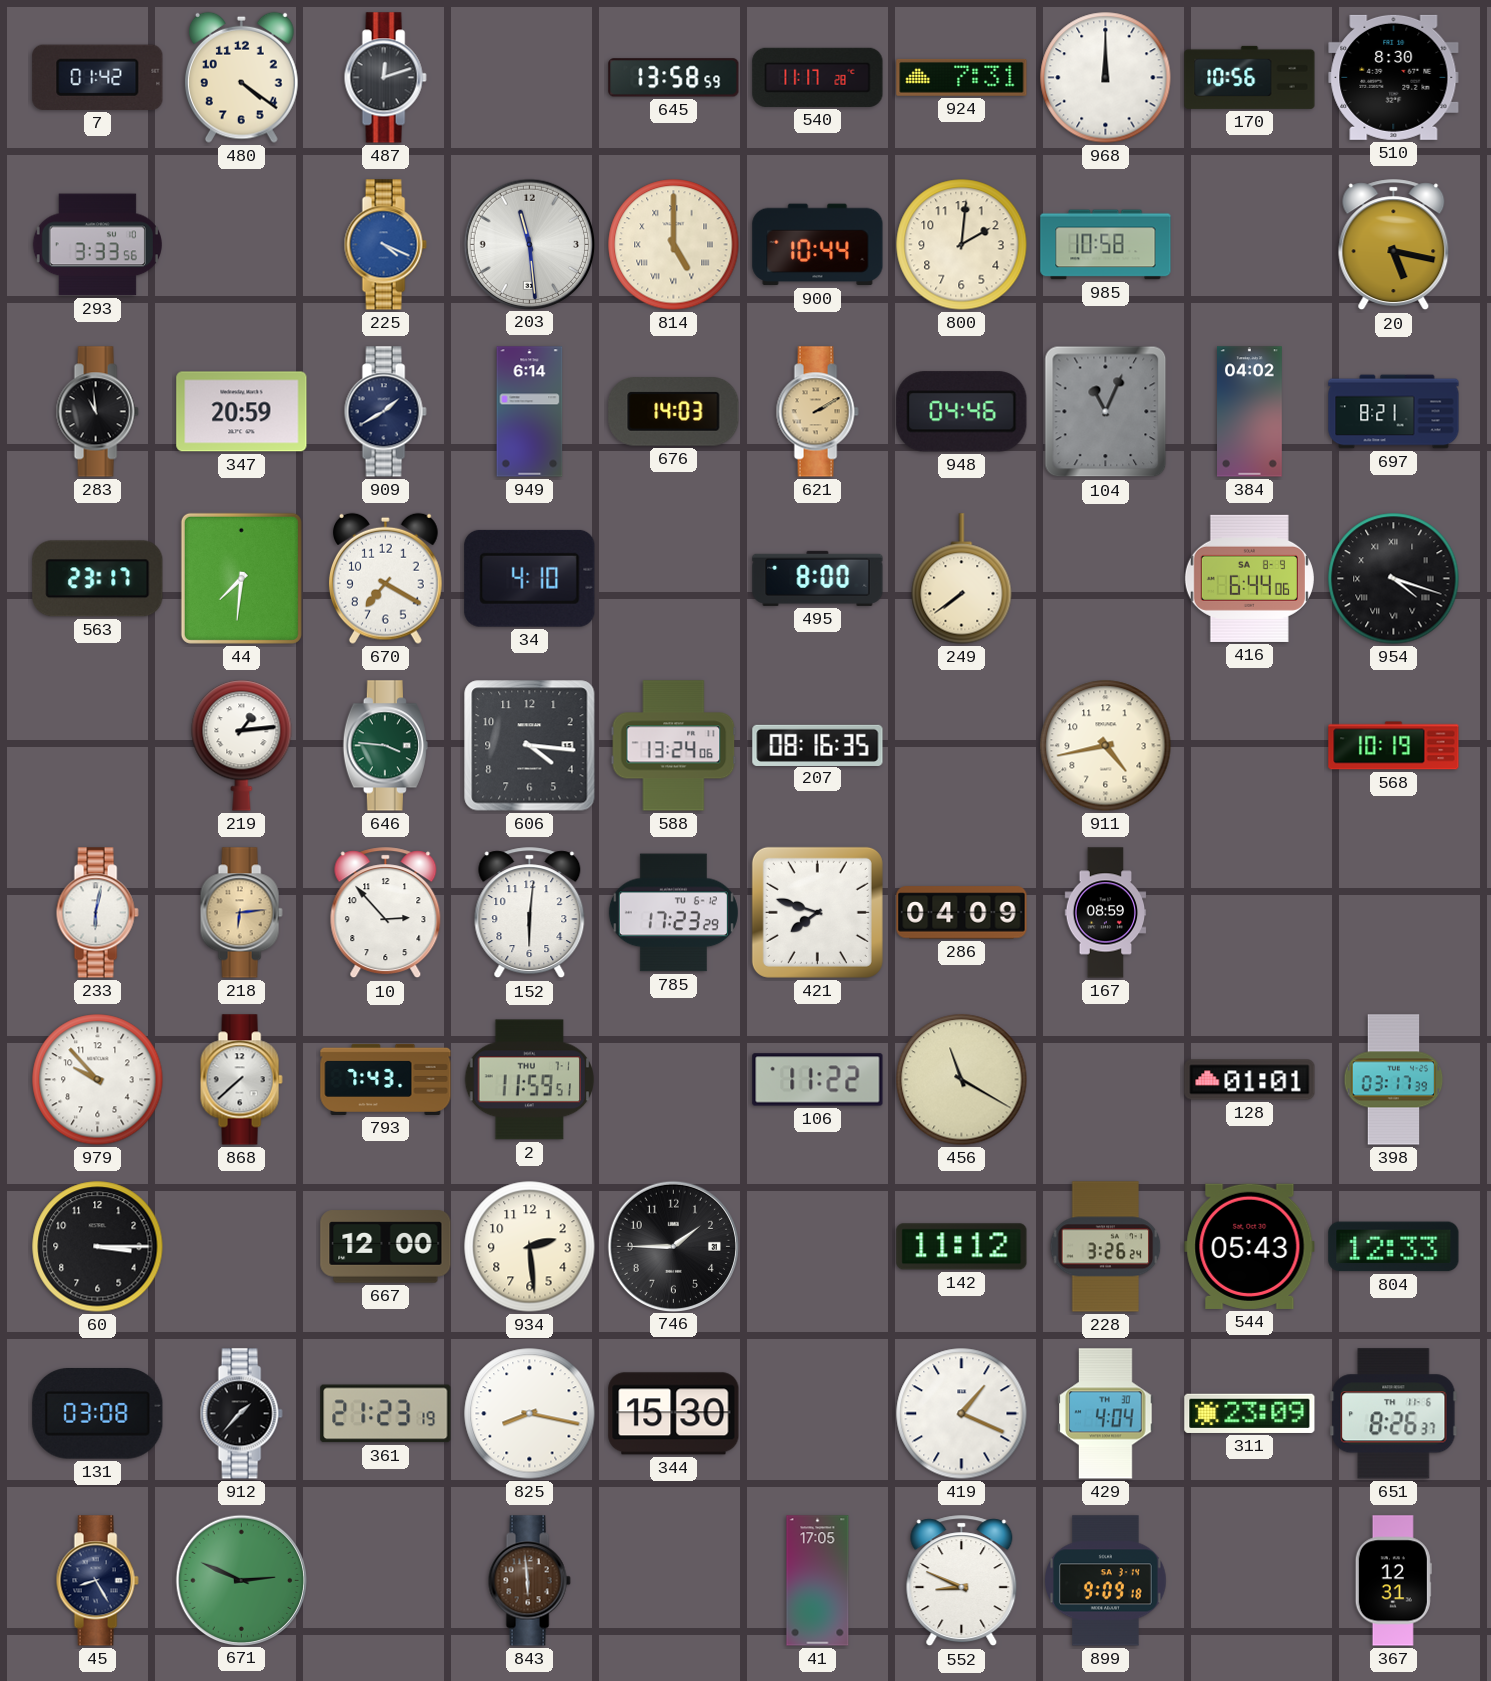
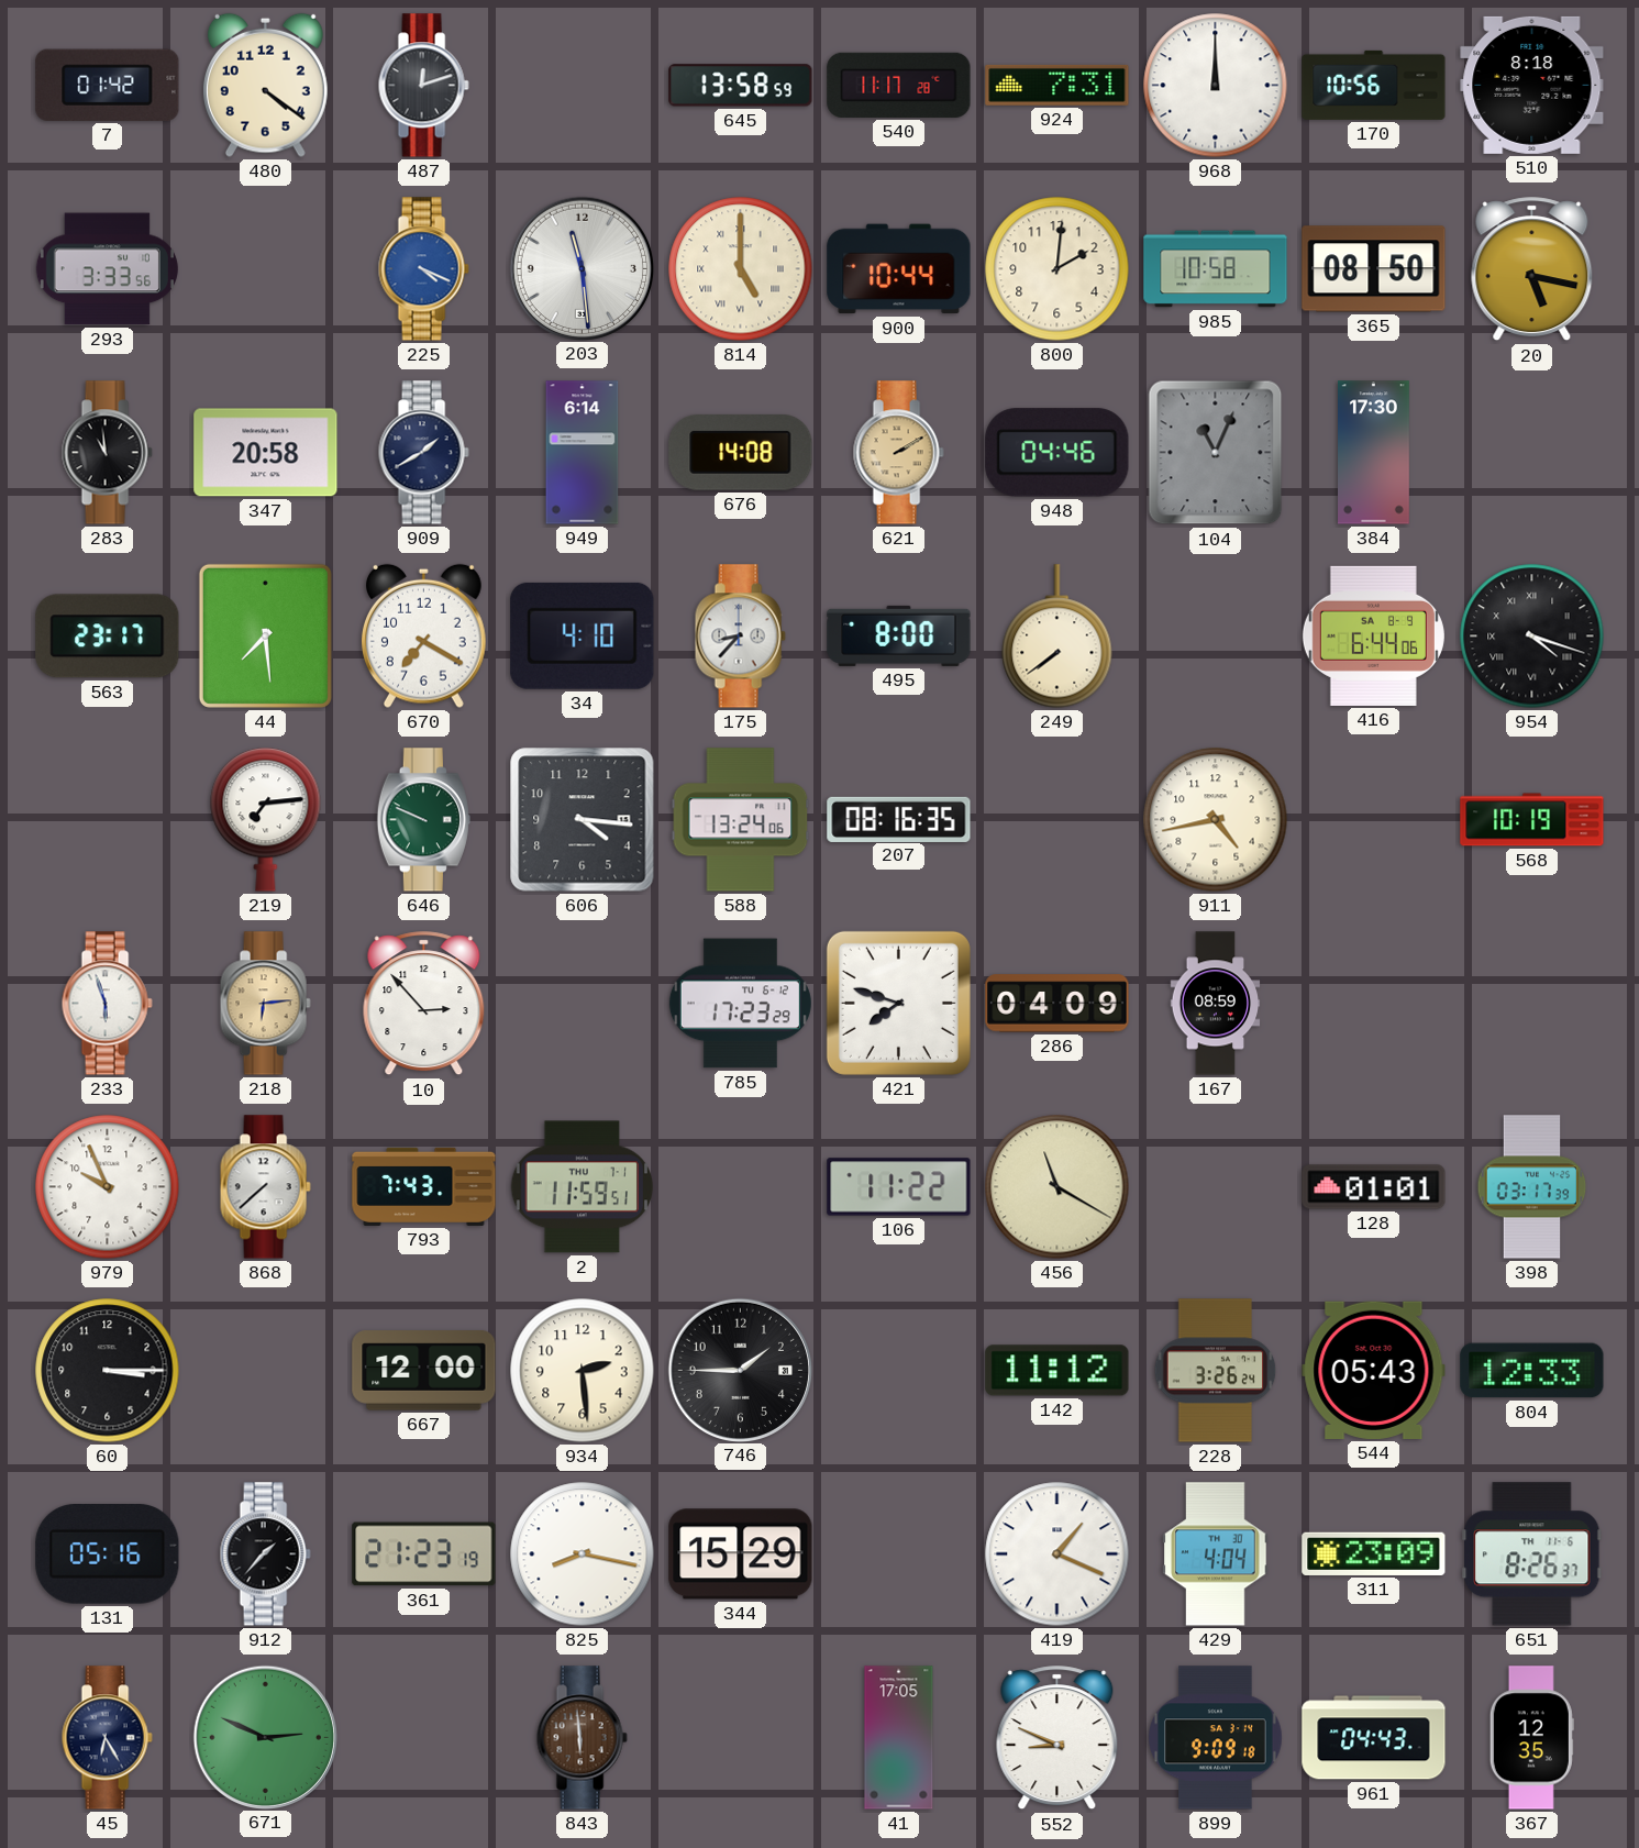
510: 8:30 -> 8:18 (1532, 85)
365: none -> 08:50 (1374, 269)
347: 20:59 -> 20:58 (266, 453)
676: 14:03 -> 14:08 (741, 453)
384: 04:02 -> 17:30 (1374, 453)
697: 8:21 -> none (1394, 412)
44: 7:31 -> 7:29 (265, 635)
175: none -> 8:37 (740, 637)
219: 1:14 -> 7:14 (266, 820)
646: 3:46 -> 9:49 (423, 820)
233: 6:02 -> 5:57 (107, 1004)
152: 6:01 -> none (530, 913)
979: 9:53 -> 9:56 (108, 1187)
131: 03:08 -> 05:16 (108, 1554)
344: 15:30 -> 15:29 (741, 1554)
45: 8:25 -> 6:25 (107, 1738)
961: none -> 04:43 (1374, 1738)
367: 12:31 -> 12:35 (1531, 1738)
